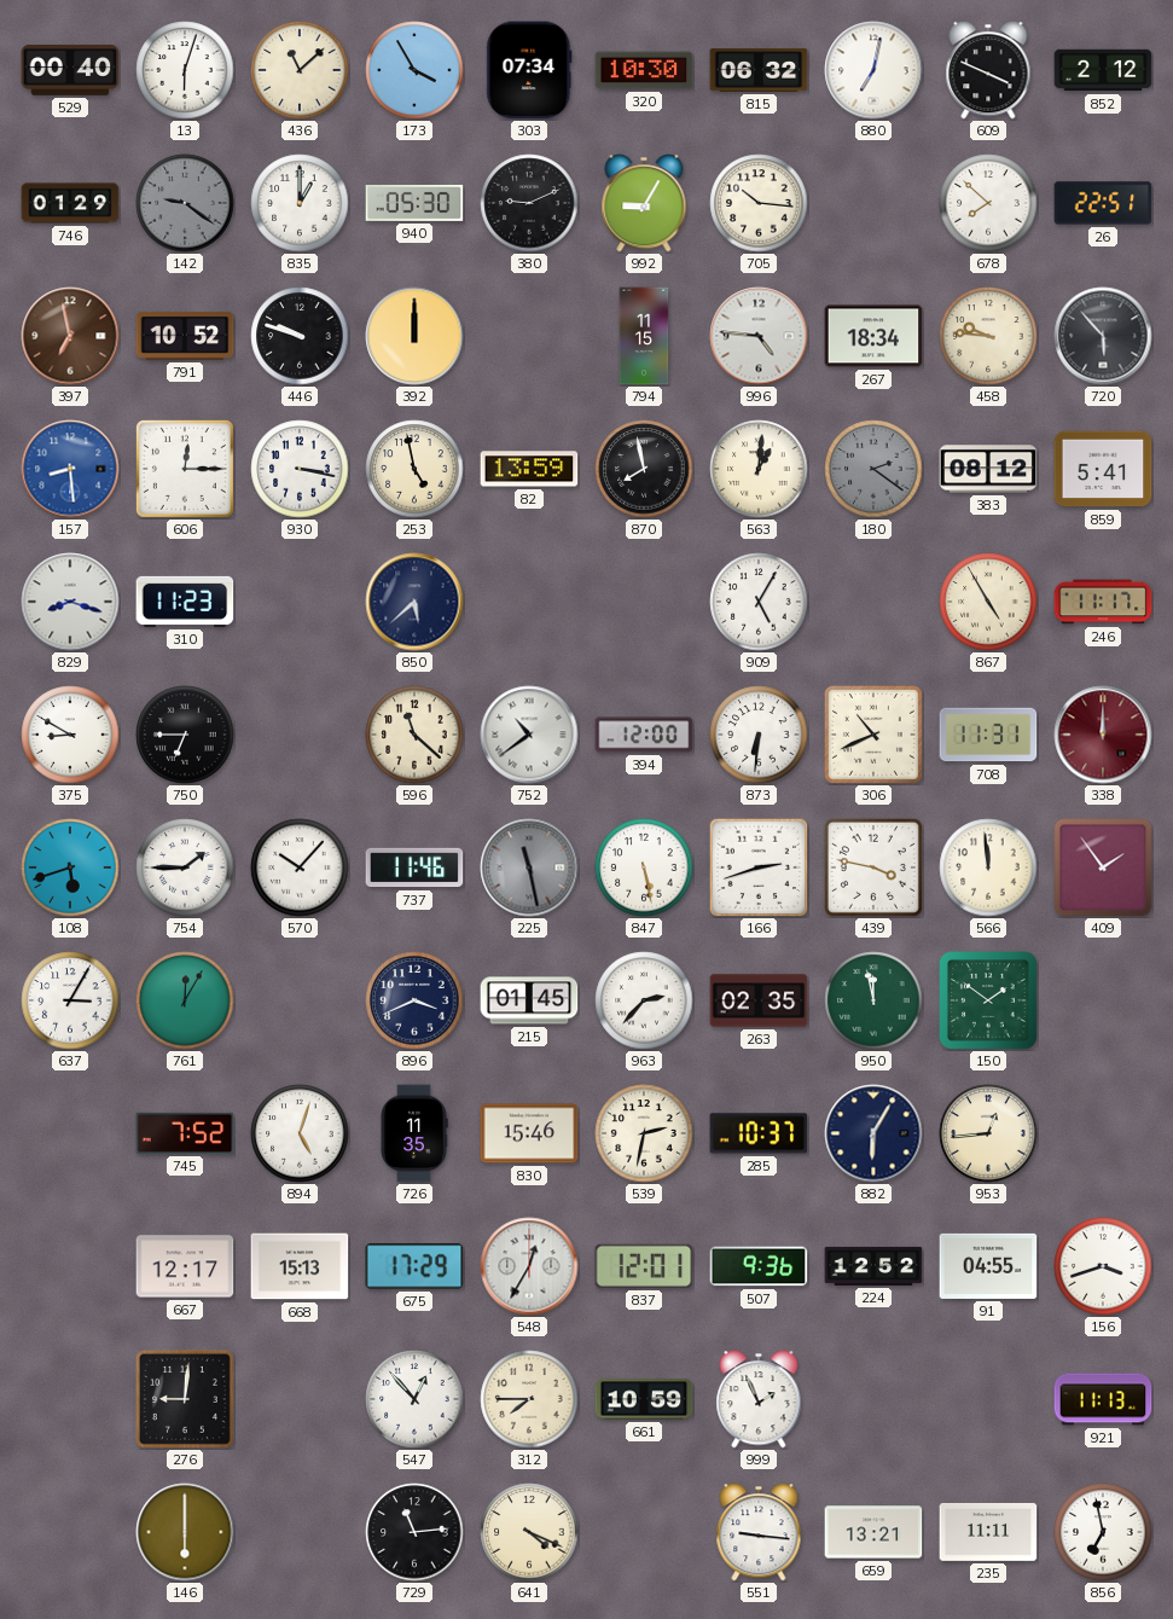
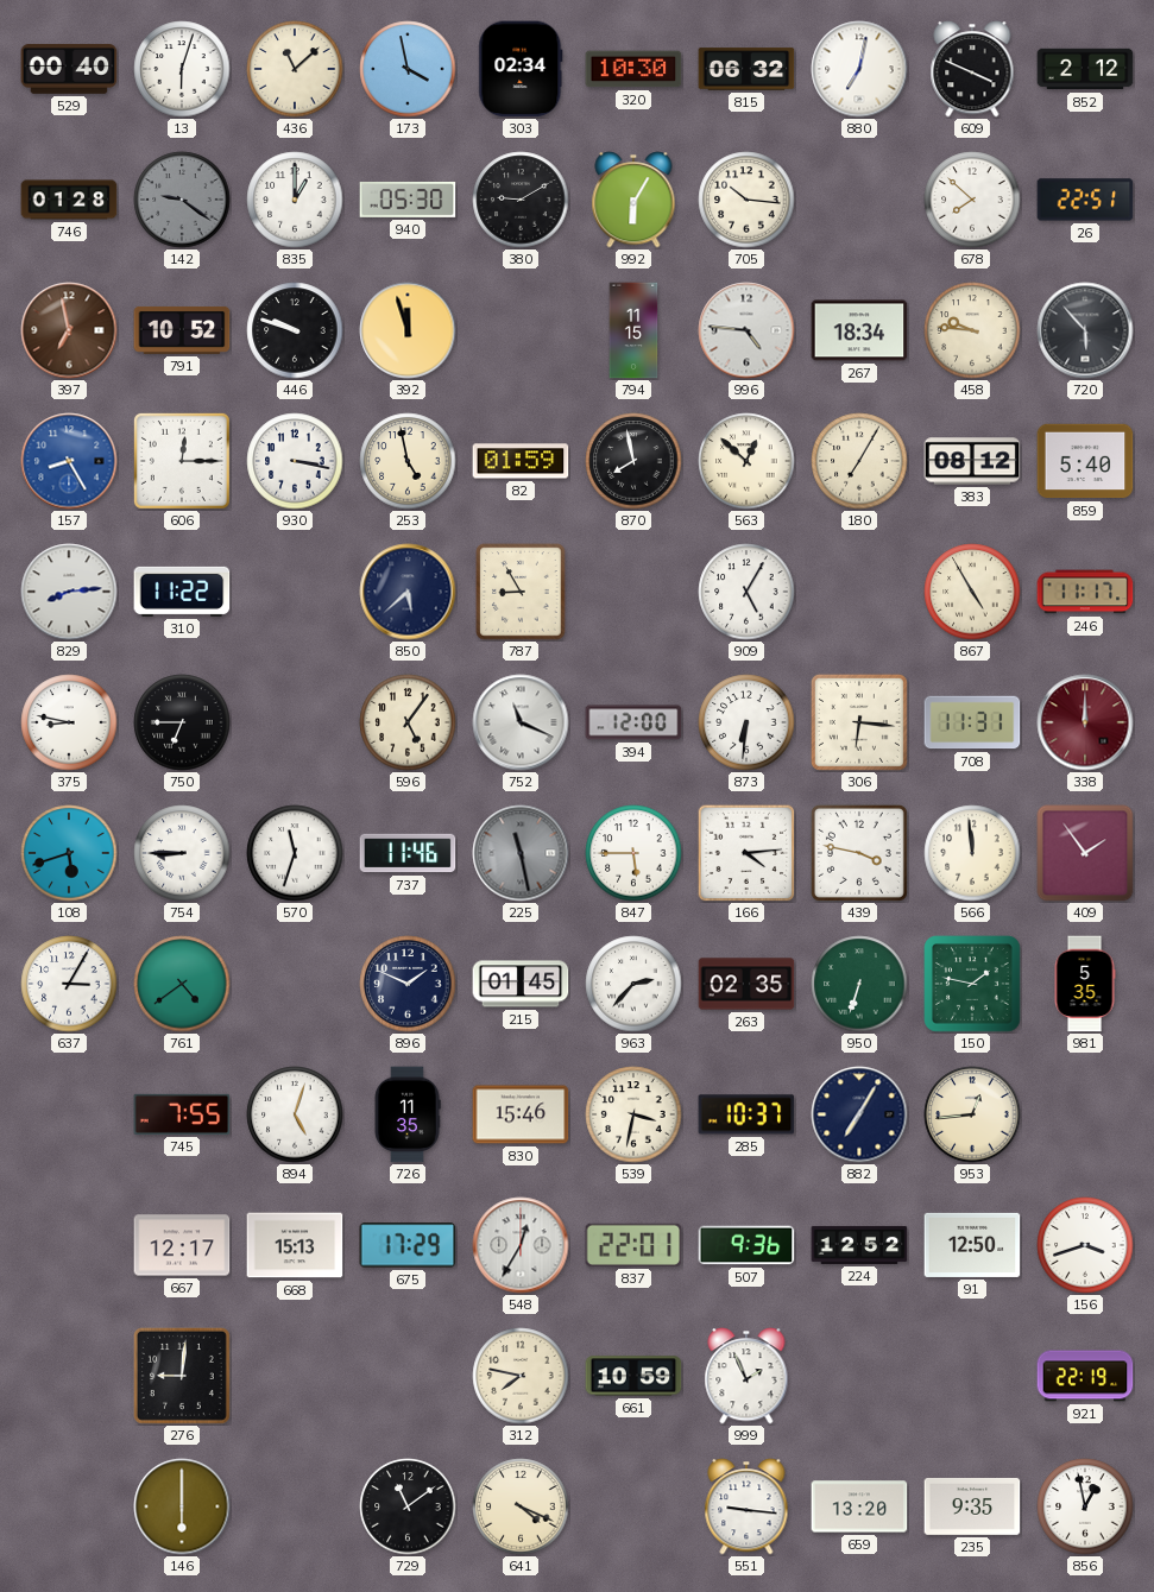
173: 3:55 -> 3:58 (408, 69)
303: 07:34 -> 02:34 (521, 69)
746: 01:29 -> 01:28 (69, 200)
380: 9:11 -> 9:10 (521, 200)
992: 9:05 -> 6:05 (633, 200)
392: 12:00 -> 11:57 (408, 330)
157: 8:29 -> 8:25 (69, 461)
82: 13:59 -> 01:59 (521, 461)
563: 1:01 -> 12:52 (746, 461)
180: 2:21 -> 7:05 (859, 461)
180 dial: grey -> cream (859, 461)
859: 5:41 -> 5:40 (1085, 461)
829: 8:18 -> 8:14 (69, 592)
310: 11:23 -> 11:22 (182, 592)
787: none -> 8:55 (521, 592)
375: 8:50 -> 8:47 (69, 722)
596: 11:22 -> 5:06 (408, 722)
752: 10:39 -> 11:19 (521, 722)
306: 10:41 -> 6:16 (859, 722)
754: 1:45 -> 8:45 (182, 853)
570: 10:07 -> 11:33 (295, 853)
847: 5:28 -> 5:45 (633, 853)
166: 2:42 -> 4:14 (746, 853)
761: 12:05 -> 4:39 (182, 984)
896: 3:41 -> 1:49 (408, 984)
950: 11:58 -> 6:33 (859, 984)
150: 1:51 -> 1:47 (972, 984)
981: none -> 5:35 (1085, 984)
745: 7:52 -> 7:55 (182, 1114)
539: 2:32 -> 3:32 (633, 1114)
882: 6:05 -> 7:05 (859, 1114)
837: 12:01 -> 22:01 (633, 1245)
91: 04:55 -> 12:50 (972, 1245)
547: 12:53 -> none (414, 1399)
312: 7:45 -> 7:47 (521, 1376)
921: 11:13 -> 22:19 (1085, 1376)
729: 11:14 -> 11:09 (408, 1506)
659: 13:21 -> 13:20 (859, 1506)
235: 11:11 -> 9:35 (972, 1506)
856: 6:58 -> 12:58 (1085, 1506)
